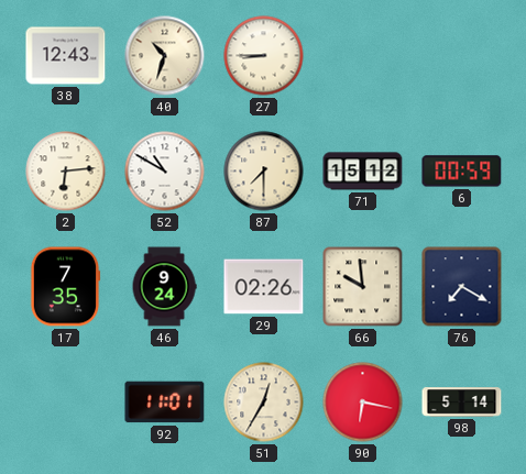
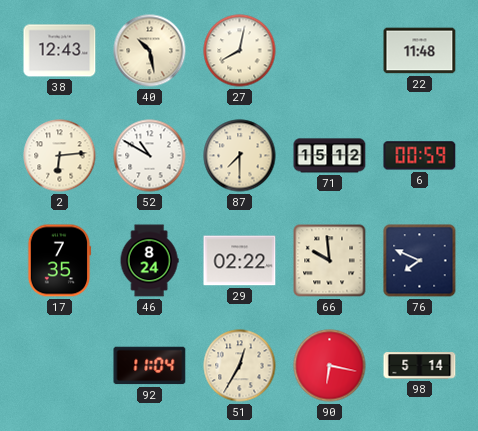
40: 10:33 -> 10:28 (150, 51)
27: 8:45 -> 8:02 (240, 51)
22: none -> 11:48 (420, 51)
46: 9:24 -> 8:24 (149, 261)
29: 02:26 -> 02:22 (240, 261)
76: 7:20 -> 7:49 (420, 261)
92: 11:01 -> 11:04 (150, 366)
